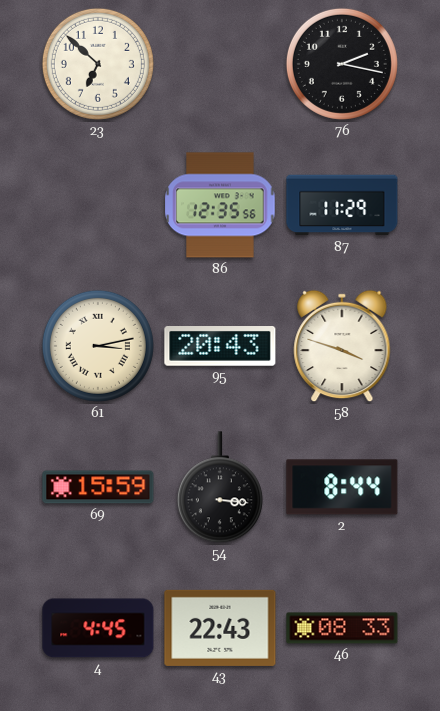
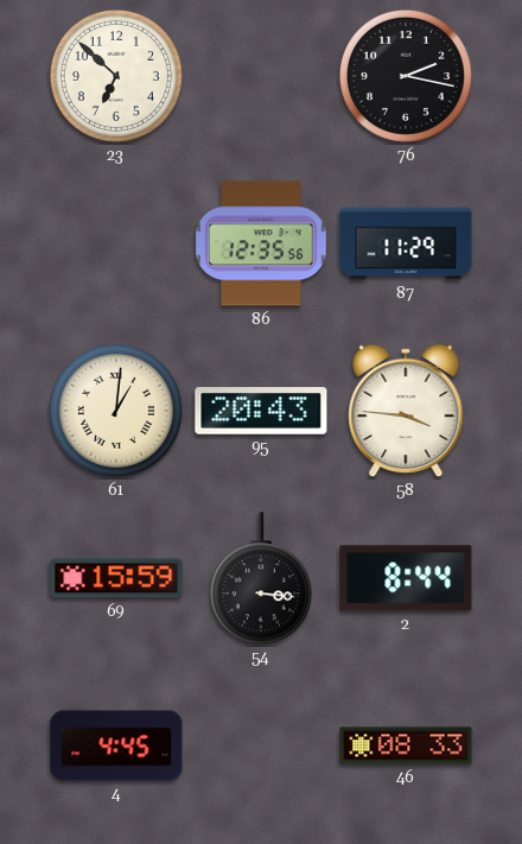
61: 3:13 -> 1:01 (116, 411)
58: 3:48 -> 3:46 (406, 411)
43: 22:43 -> none (220, 628)
